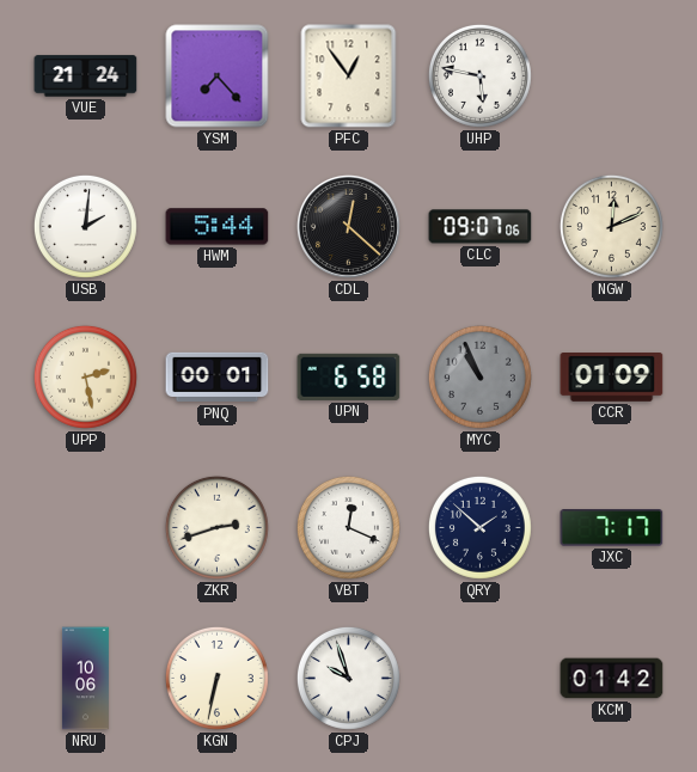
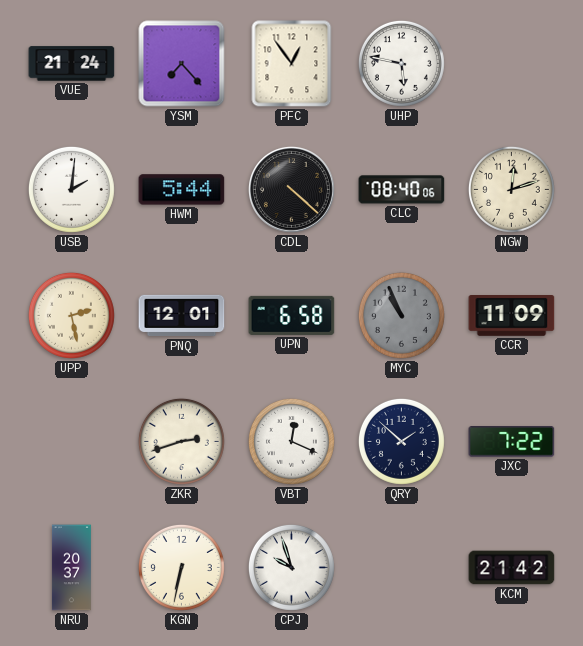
CDL: 12:22 -> 4:22 (291, 189)
CLC: 09:07 -> 08:40 (402, 190)
NGW: 12:11 -> 12:12 (511, 189)
PNQ: 00:01 -> 12:01 (182, 316)
CCR: 01:09 -> 11:09 (512, 316)
JXC: 7:17 -> 7:22 (512, 442)
NRU: 10:06 -> 20:37 (71, 568)
KCM: 01:42 -> 21:42 (512, 568)
